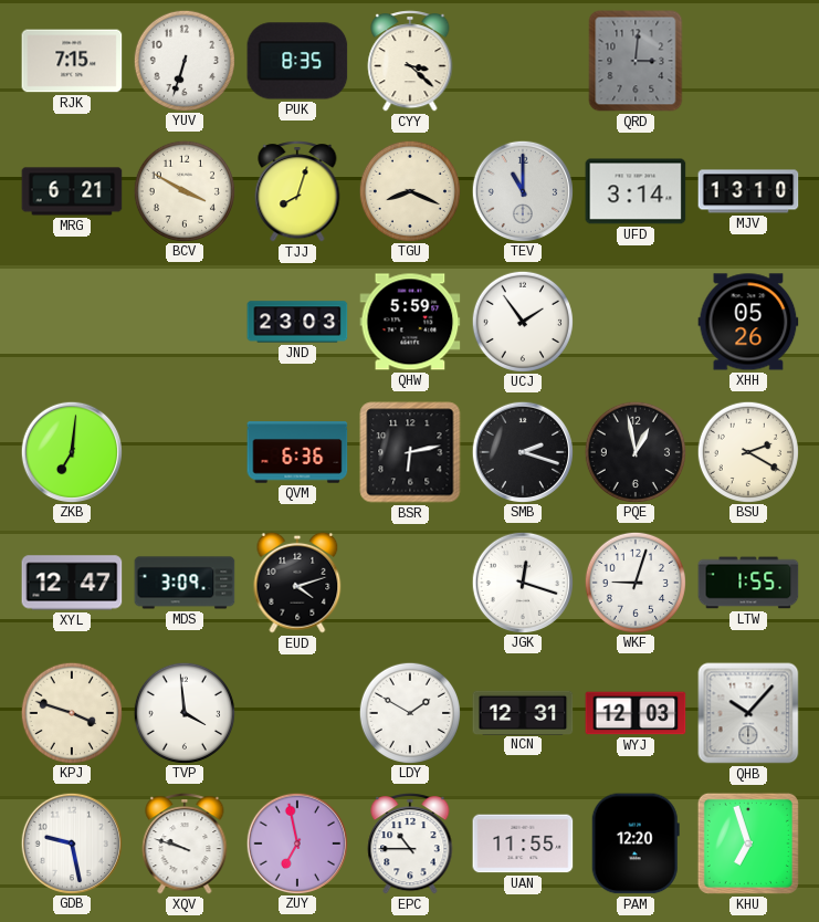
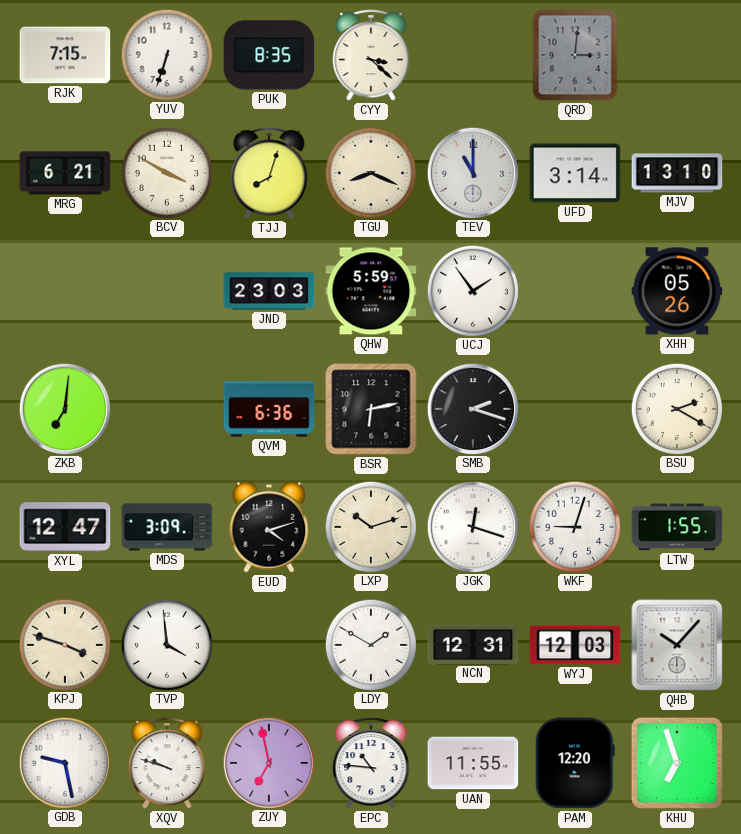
PQE: 12:58 -> none (634, 451)
LXP: none -> 10:12 (370, 526)
EPC: 10:45 -> 10:46 (371, 763)
